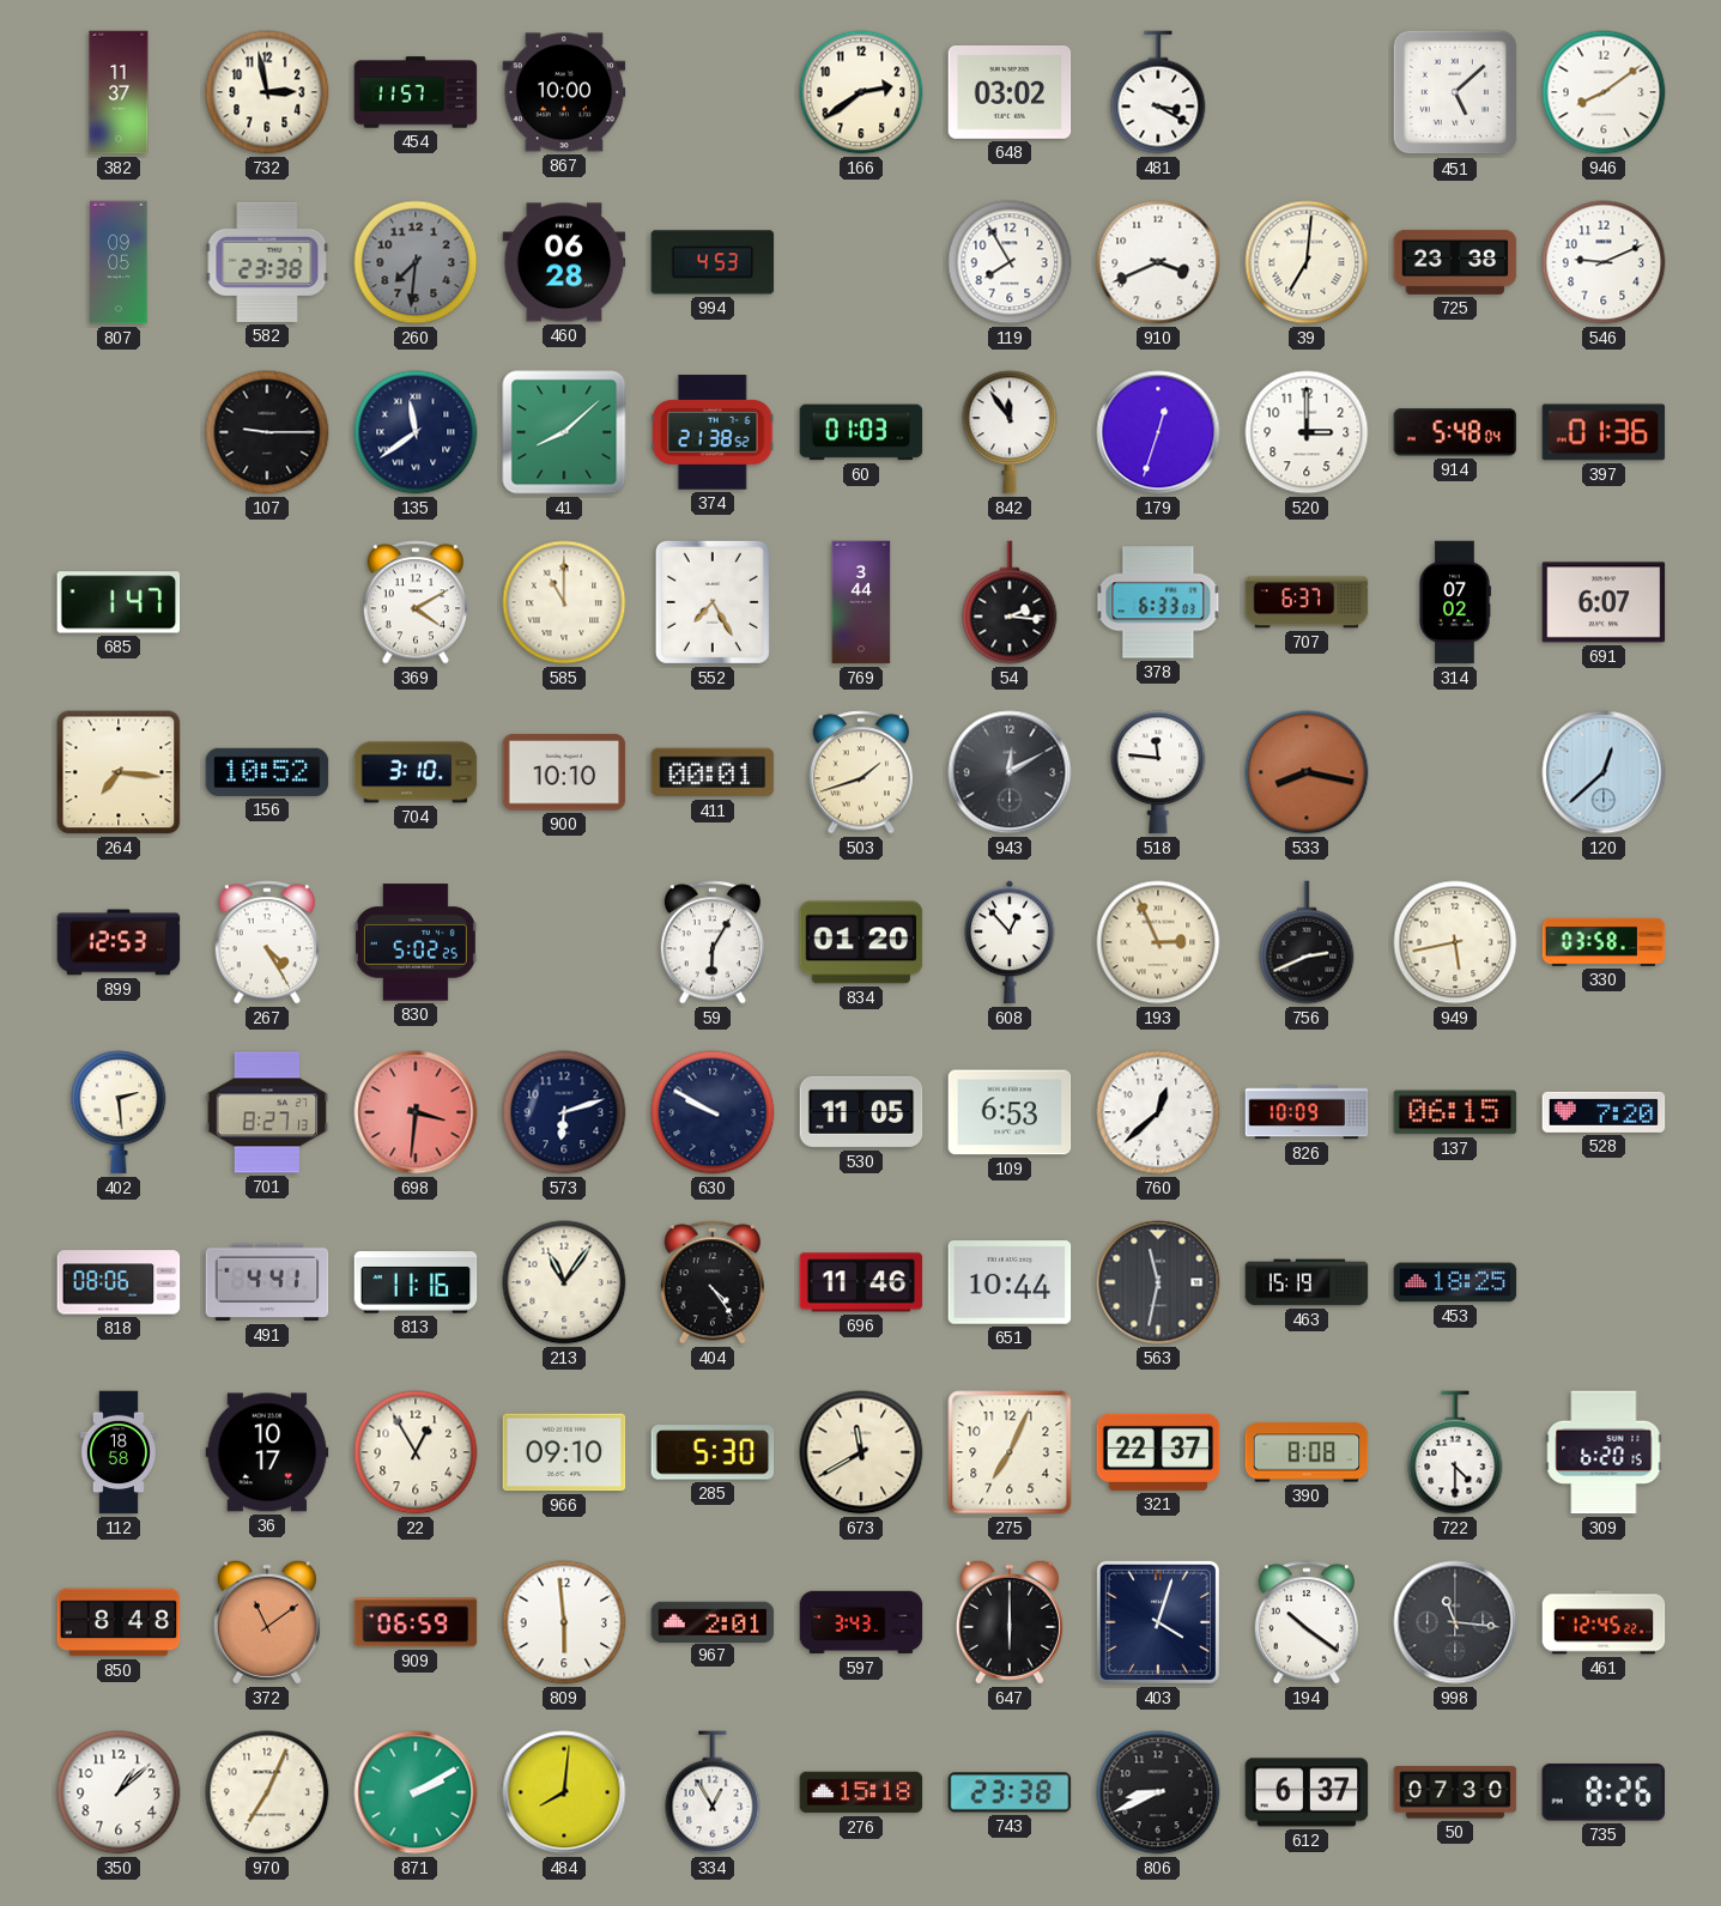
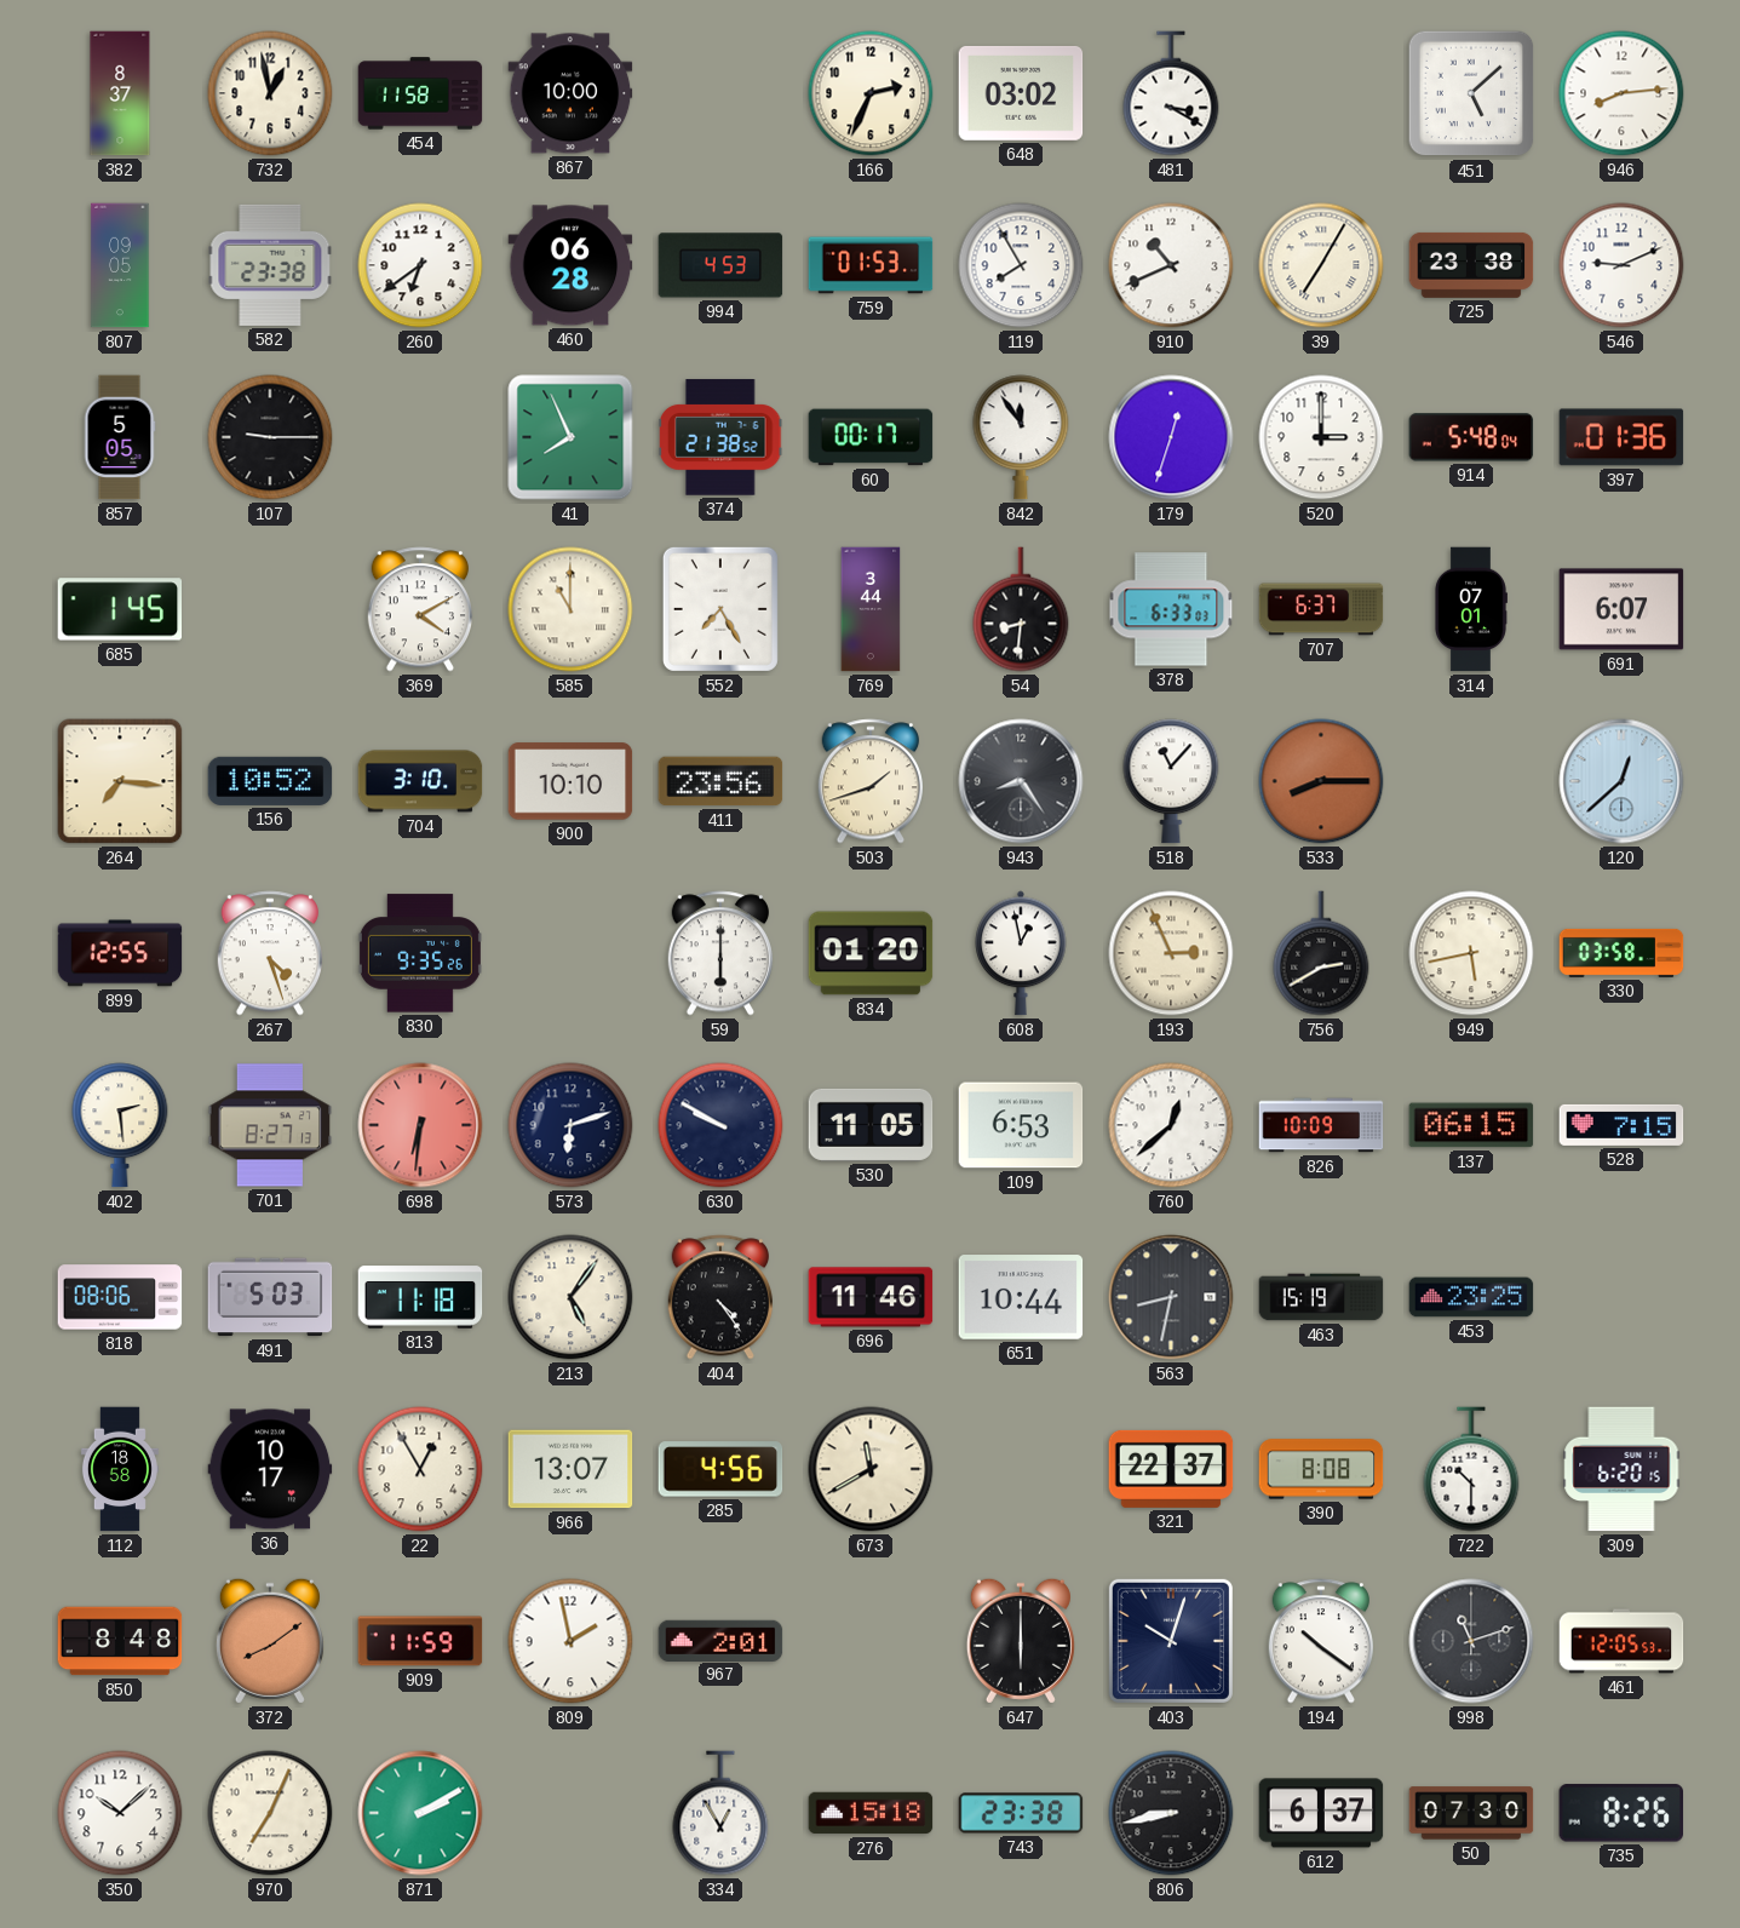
382: 11:37 -> 8:37 (120, 93)
732: 2:58 -> 12:58 (270, 93)
454: 11:57 -> 11:58 (420, 93)
166: 2:39 -> 2:34 (871, 93)
946: 8:09 -> 8:14 (1621, 93)
260: 7:31 -> 6:39 (420, 265)
260 dial: grey -> white (420, 265)
759: none -> 01:53 (871, 265)
910: 3:41 -> 10:41 (1171, 265)
39: 7:01 -> 7:05 (1321, 265)
857: none -> 5:05 (120, 437)
135: 11:39 -> none (416, 432)
41: 8:08 -> 7:56 (570, 437)
60: 01:03 -> 00:17 (871, 437)
685: 1:47 -> 1:45 (120, 609)
54: 2:16 -> 8:31 (1021, 609)
314: 07:02 -> 07:01 (1470, 609)
411: 00:01 -> 23:56 (720, 781)
943: 12:10 -> 8:24 (1021, 781)
518: 11:46 -> 11:07 (1171, 781)
533: 8:17 -> 8:15 (1321, 781)
899: 12:53 -> 12:55 (120, 953)
267: 4:25 -> 4:27 (269, 953)
830: 5:02 -> 9:35 (420, 953)
59: 6:05 -> 6:00 (719, 953)
608: 12:53 -> 12:58 (1021, 953)
756: 2:41 -> 2:40 (1321, 953)
698: 3:31 -> 6:31 (420, 1125)
528: 7:20 -> 7:15 (1621, 1125)
491: 4:41 -> 5:03 (270, 1297)
813: 11:16 -> 11:18 (420, 1297)
213: 11:06 -> 5:06 (570, 1297)
563: 11:32 -> 8:32 (1171, 1297)
453: 18:25 -> 23:25 (1471, 1297)
966: 09:10 -> 13:07 (570, 1469)
285: 5:30 -> 4:56 (720, 1469)
275: 7:04 -> none (1010, 1452)
722: 4:30 -> 10:30 (1471, 1469)
372: 11:09 -> 8:09 (270, 1641)
909: 06:59 -> 11:59 (420, 1641)
809: 5:59 -> 1:58 (570, 1641)
597: 3:43 -> none (861, 1622)
403: 4:03 -> 10:03 (1171, 1641)
998: 11:16 -> 11:12 (1471, 1641)
461: 12:45 -> 12:05 (1621, 1641)
350: 1:08 -> 10:08 (120, 1813)
484: 8:01 -> none (564, 1792)
806: 8:41 -> 8:43 (1171, 1813)
